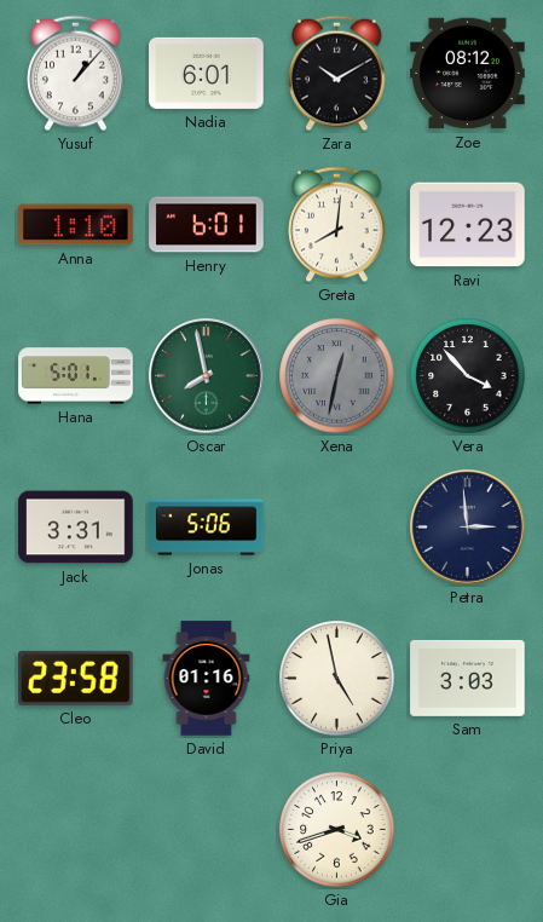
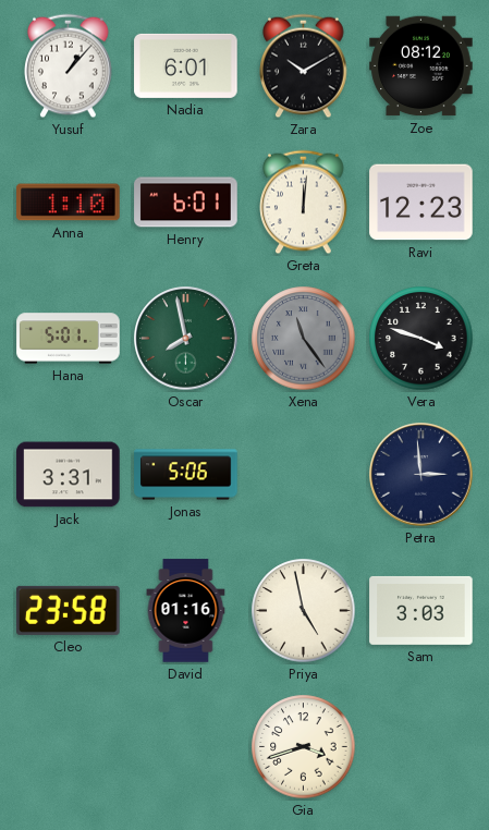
Greta: 8:01 -> 12:01 (304, 203)
Xena: 12:32 -> 11:24 (304, 339)
Vera: 3:53 -> 3:48 (421, 339)
